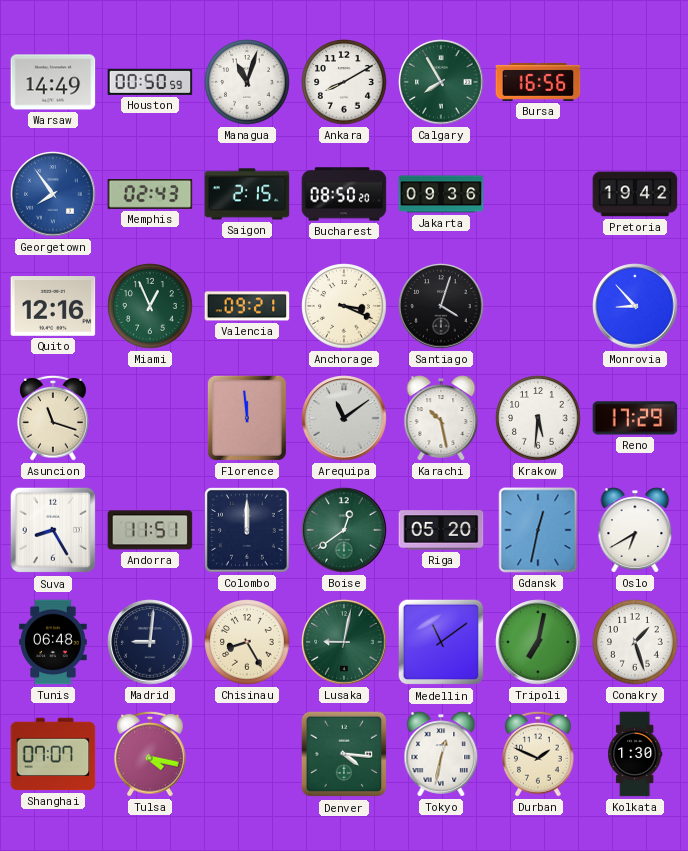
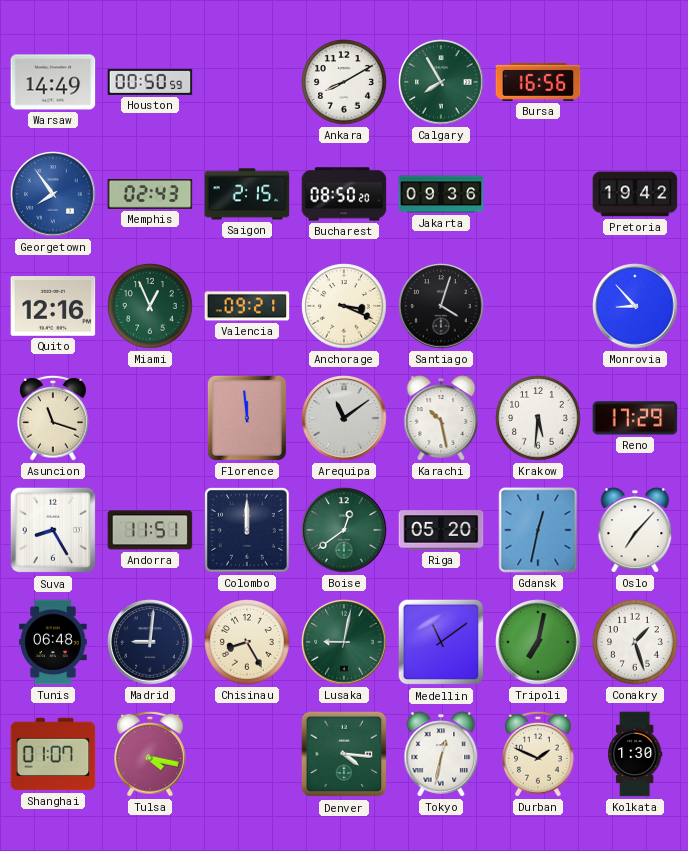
Managua: 11:03 -> none (247, 82)
Oslo: 6:40 -> 7:07 (635, 530)
Shanghai: 07:07 -> 01:07 (53, 754)
